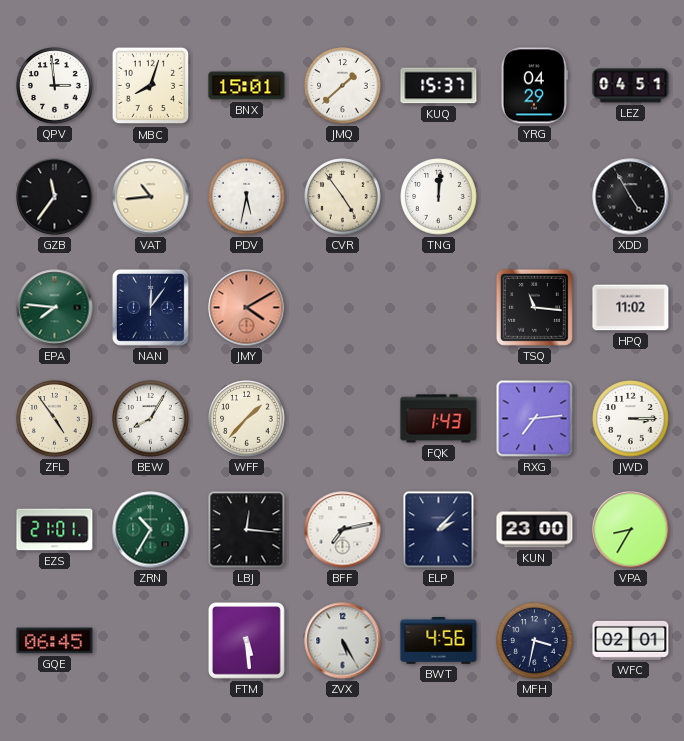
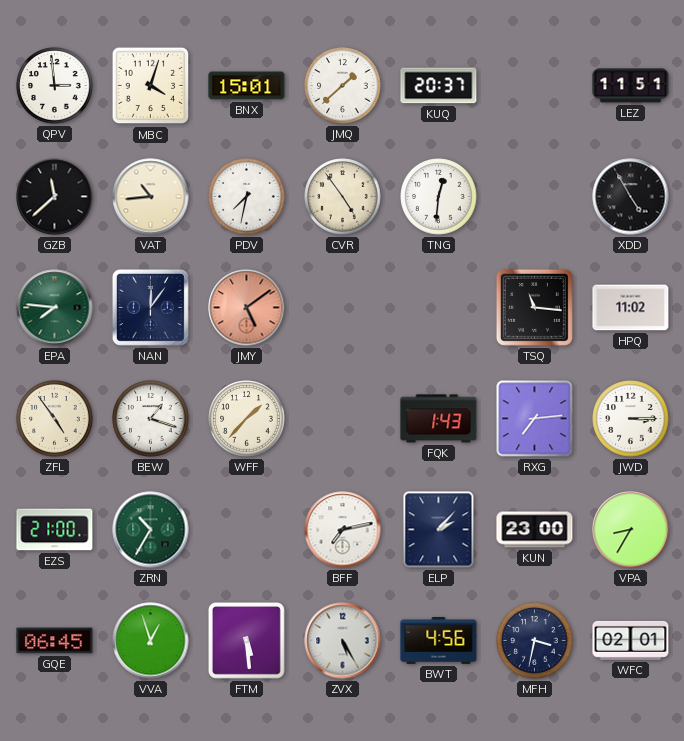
MBC: 8:03 -> 4:03 (151, 86)
KUQ: 15:37 -> 20:37 (439, 86)
YRG: 04:29 -> none (534, 86)
LEZ: 04:51 -> 11:51 (631, 86)
GZB: 11:36 -> 11:38 (55, 197)
PDV: 5:32 -> 7:32 (247, 197)
TNG: 12:01 -> 12:31 (439, 197)
JMY: 4:10 -> 5:09 (247, 308)
BEW: 8:05 -> 1:18 (151, 419)
EZS: 21:01 -> 21:00 (55, 530)
LBJ: 12:16 -> none (247, 530)
VVA: none -> 12:57 (151, 641)
